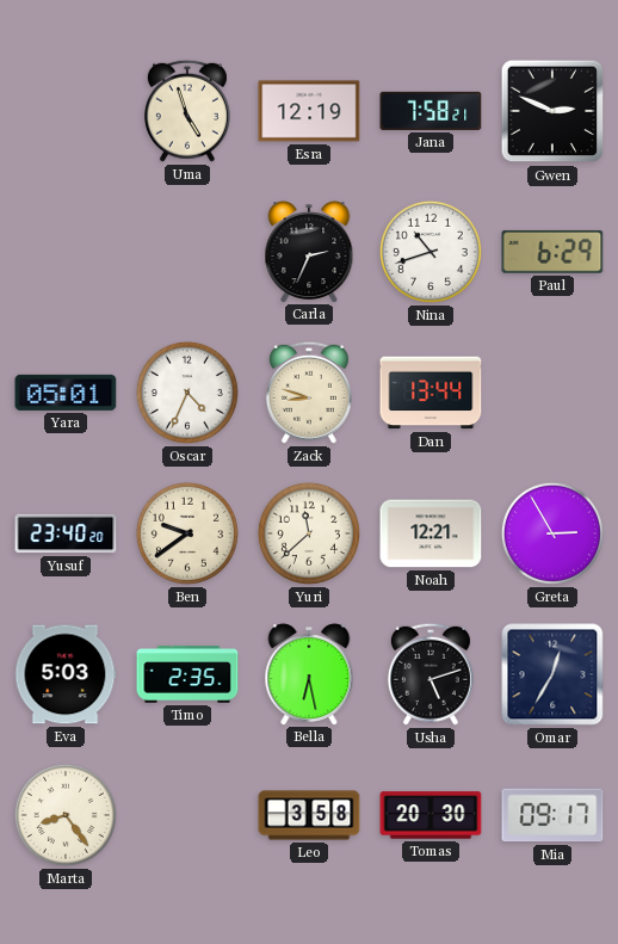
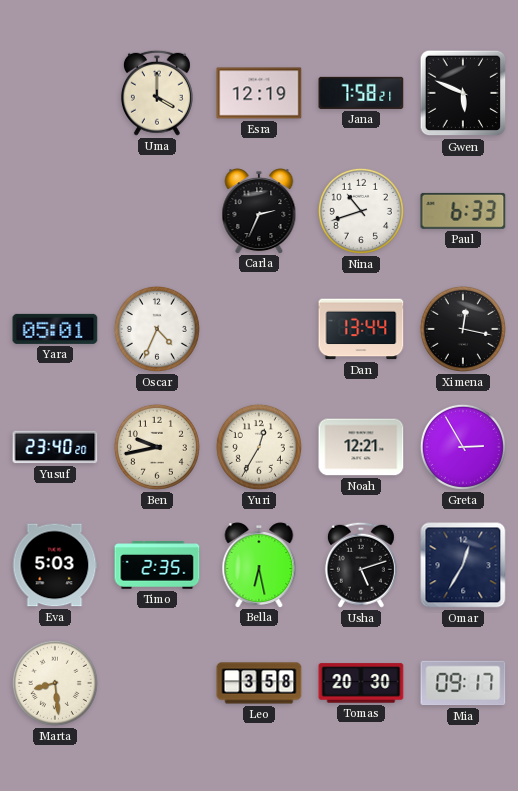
Uma: 4:57 -> 4:00 (157, 93)
Gwen: 2:49 -> 5:49 (463, 93)
Paul: 6:29 -> 6:33 (463, 211)
Zack: 8:48 -> none (309, 393)
Ximena: none -> 12:17 (463, 329)
Ben: 9:39 -> 9:43 (157, 447)
Yuri: 11:38 -> 12:35 (259, 447)
Marta: 8:24 -> 8:29 (55, 683)
